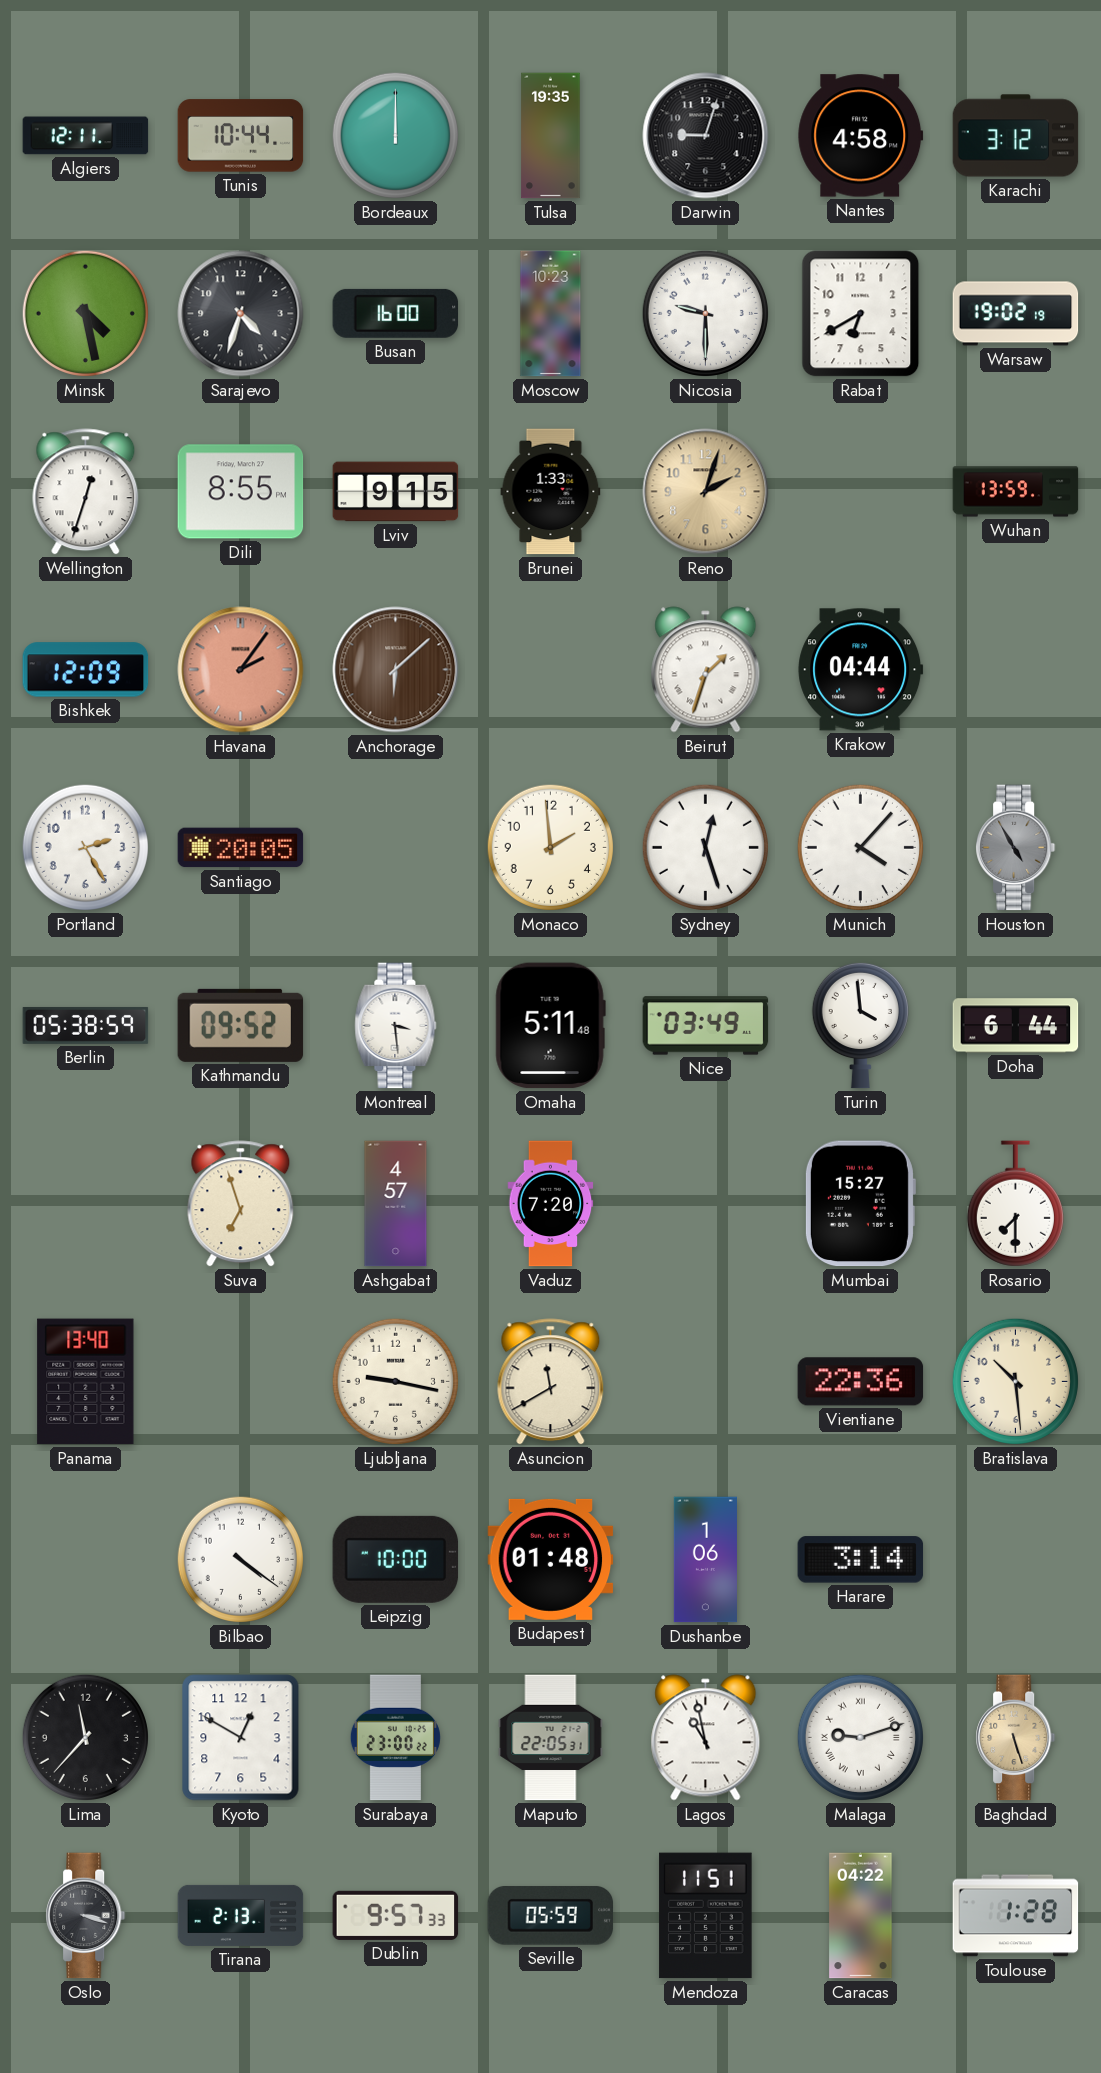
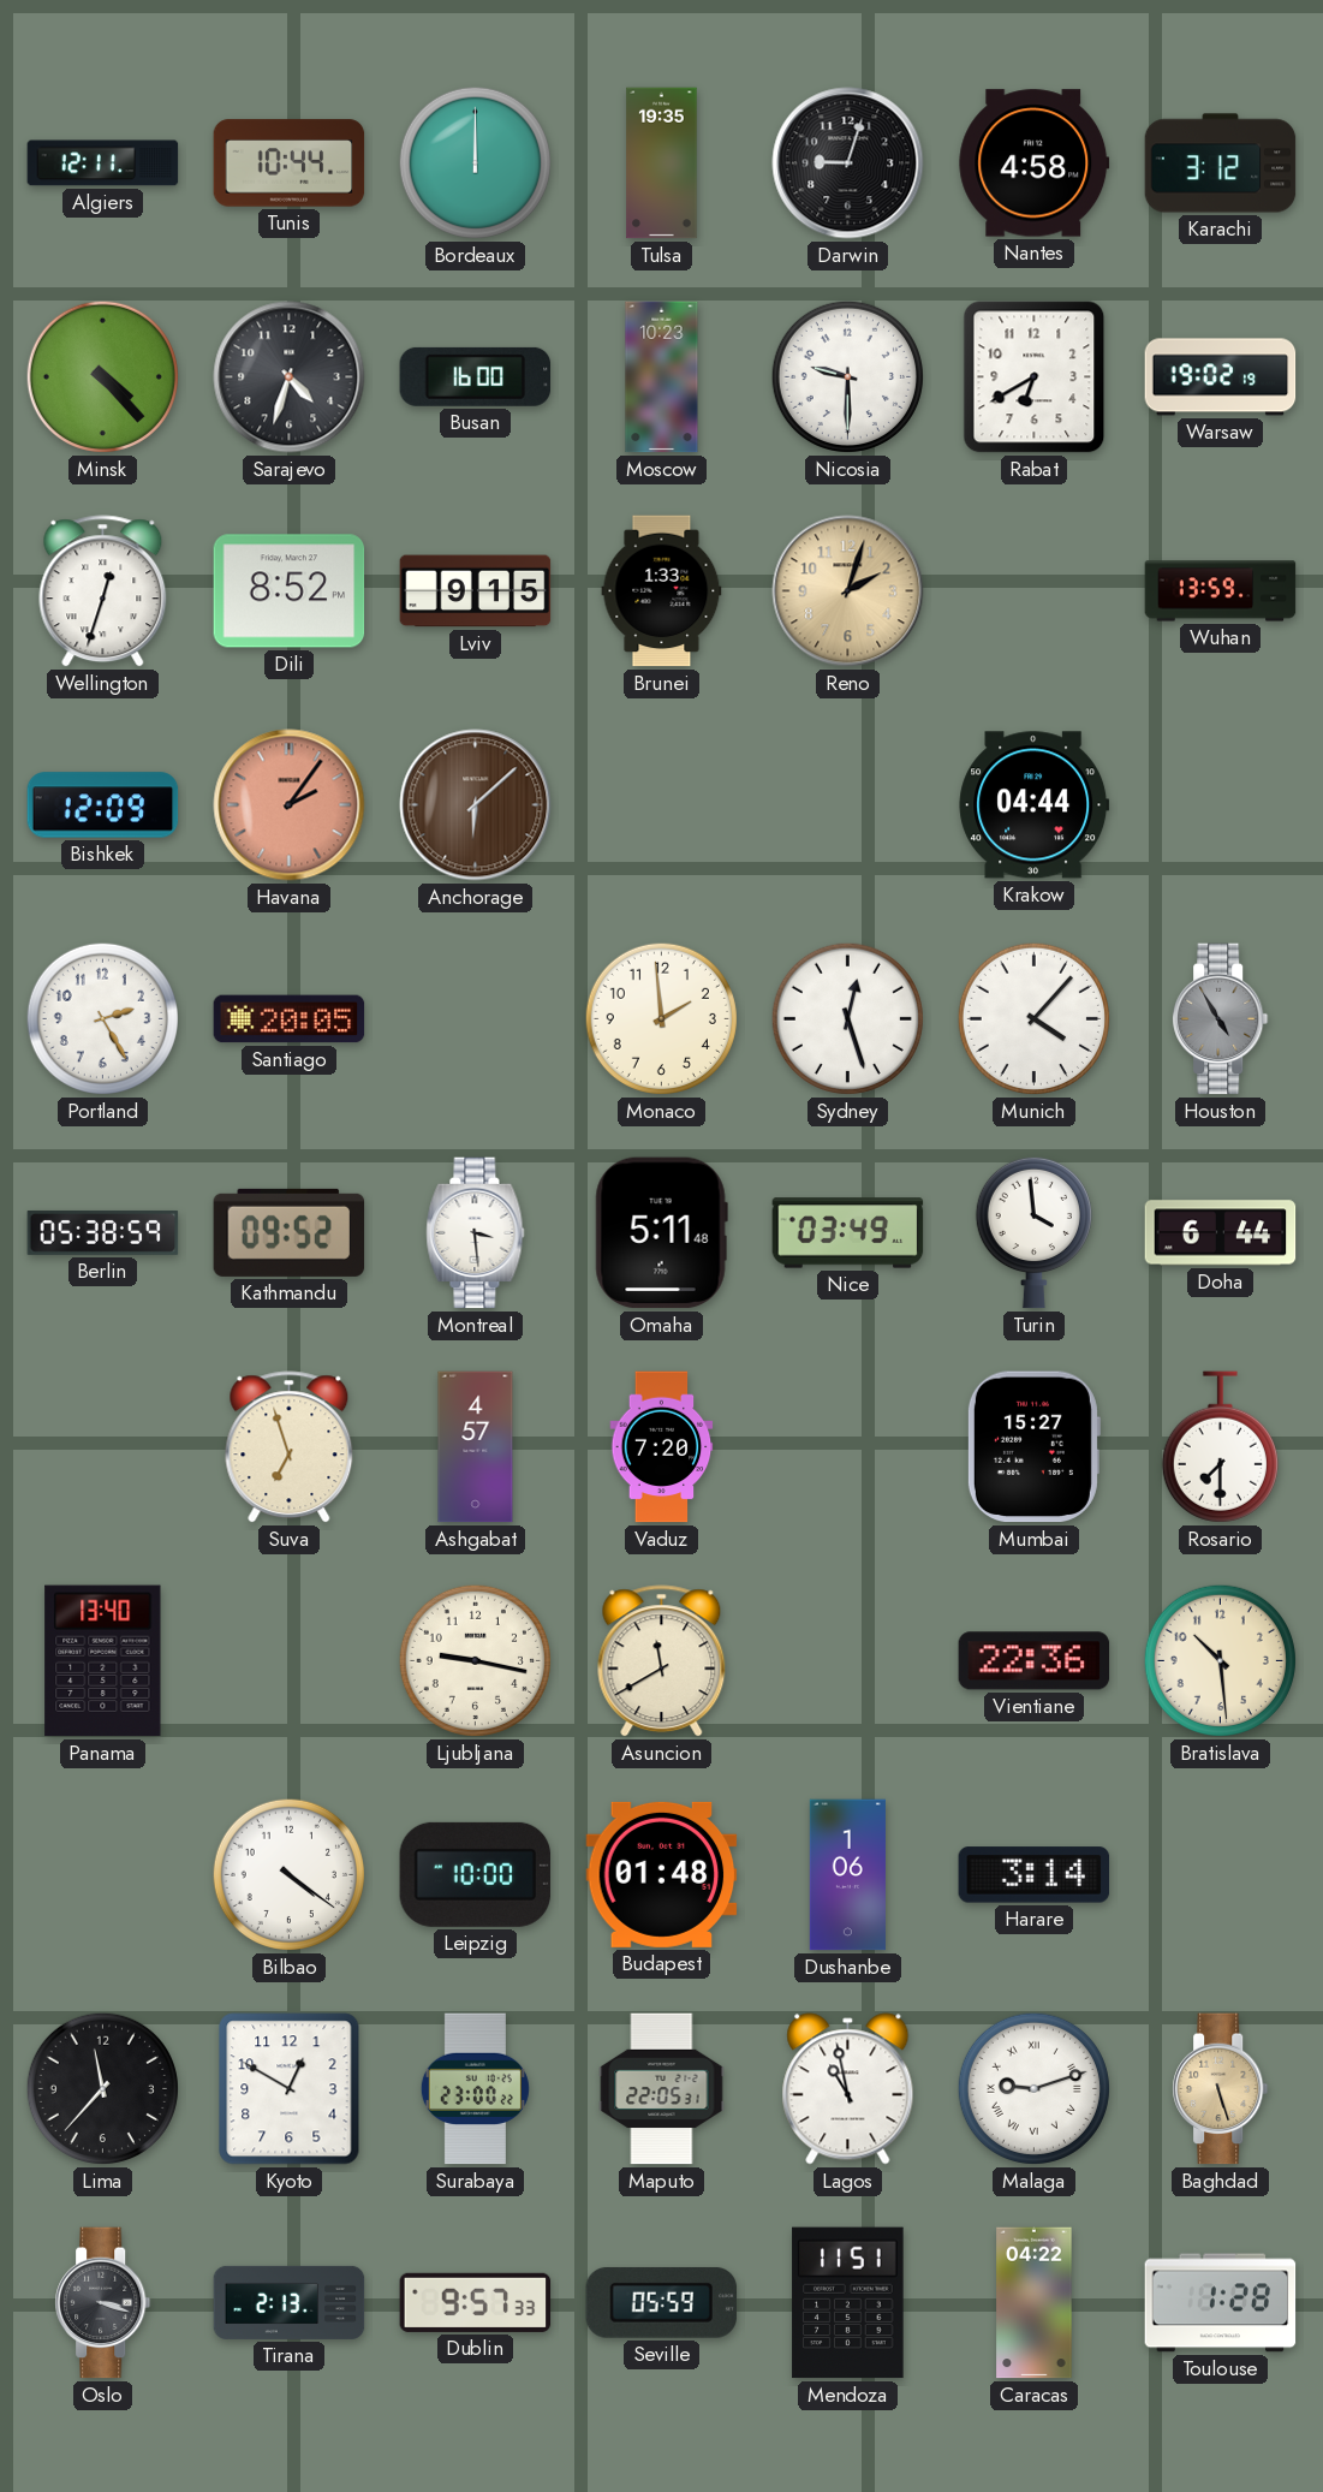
Minsk: 4:28 -> 4:23 (102, 376)
Dili: 8:55 -> 8:52 (290, 591)
Beirut: 1:33 -> none (706, 670)
